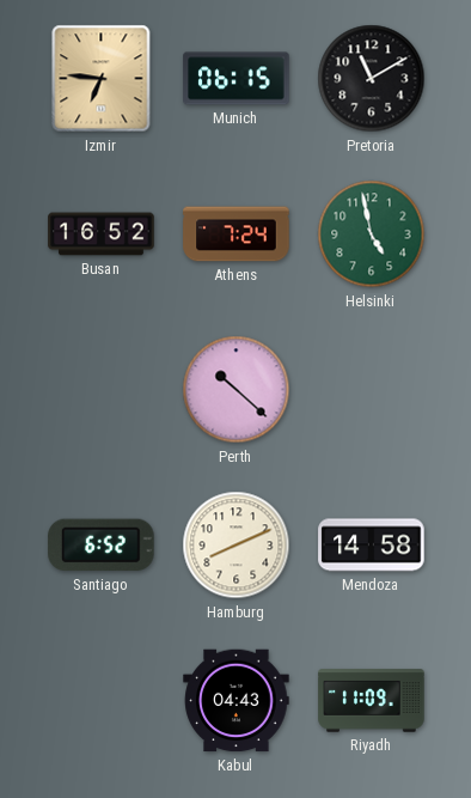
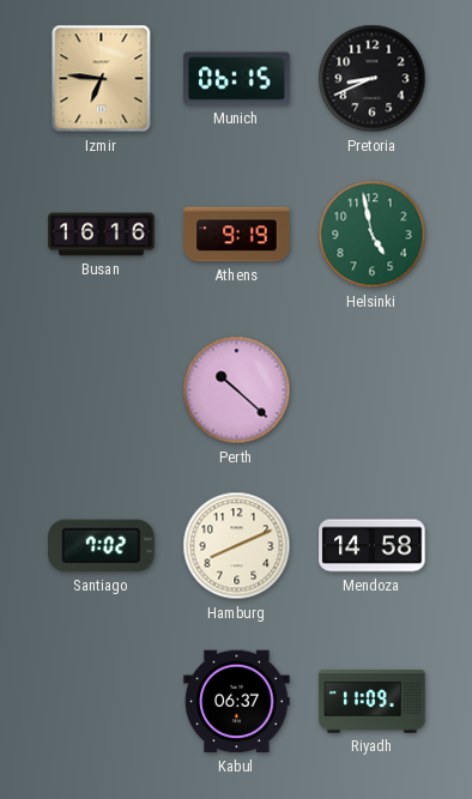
Pretoria: 11:10 -> 8:41 (373, 79)
Busan: 16:52 -> 16:16 (102, 235)
Athens: 7:24 -> 9:19 (237, 235)
Santiago: 6:52 -> 7:02 (102, 546)
Kabul: 04:43 -> 06:37 (237, 702)
